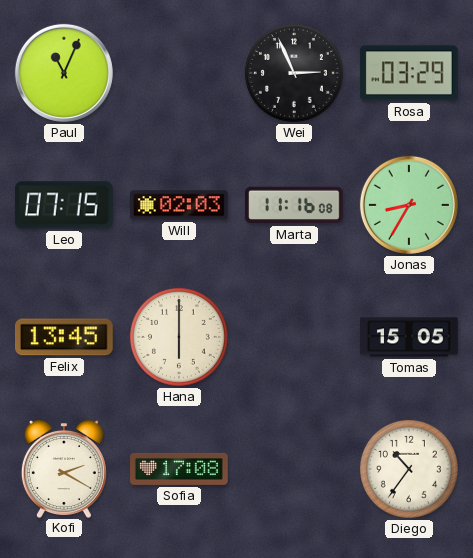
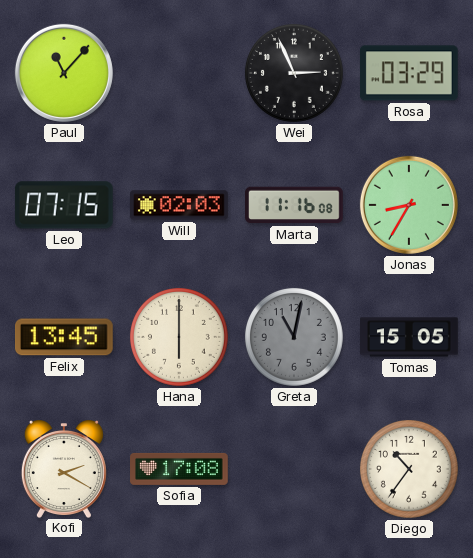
Paul: 11:04 -> 11:07 (64, 73)
Greta: none -> 11:02 (294, 337)
